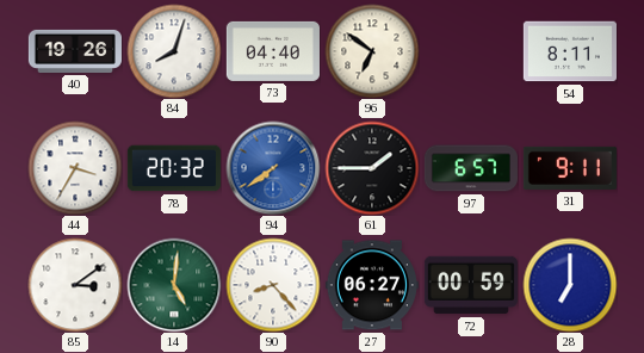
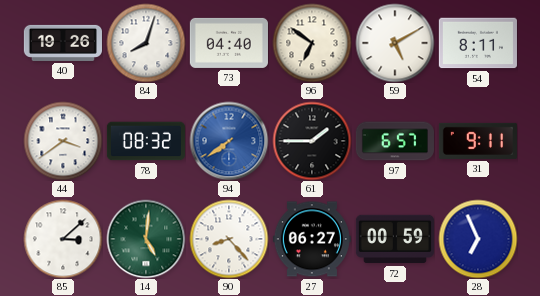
59: none -> 5:10 (395, 43)
44: 3:35 -> 3:39 (63, 141)
78: 20:32 -> 08:32 (146, 141)
85: 3:09 -> 3:08 (63, 239)
28: 7:00 -> 6:56 (478, 239)
